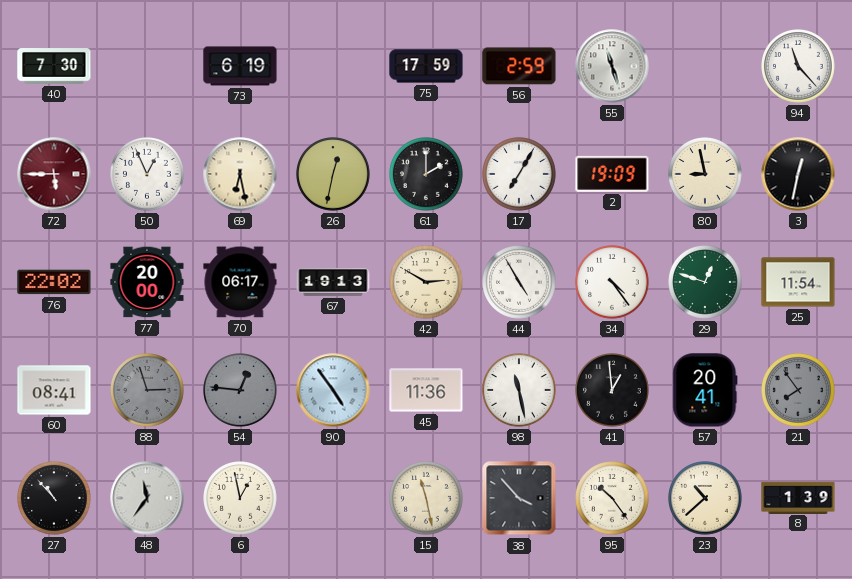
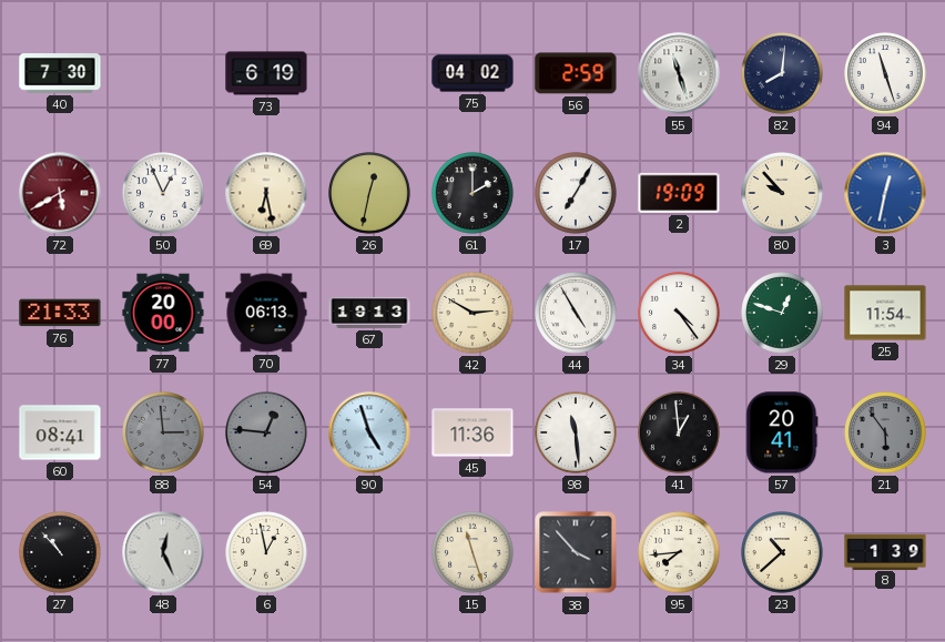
75: 17:59 -> 04:02 (472, 73)
82: none -> 8:01 (782, 73)
94: 11:23 -> 11:27 (885, 73)
72: 5:45 -> 5:40 (60, 193)
80: 8:58 -> 9:53 (782, 193)
3 dial: black -> blue (885, 193)
76: 22:02 -> 21:33 (60, 313)
70: 06:17 -> 06:13 (266, 313)
88: 2:57 -> 2:59 (163, 432)
90: 4:54 -> 4:57 (369, 432)
98: 11:28 -> 11:29 (576, 432)
21: 7:54 -> 5:54 (885, 432)
48: 11:36 -> 12:26 (163, 552)
15: 11:28 -> 11:27 (472, 552)
95: 10:24 -> 7:44 (679, 552)
